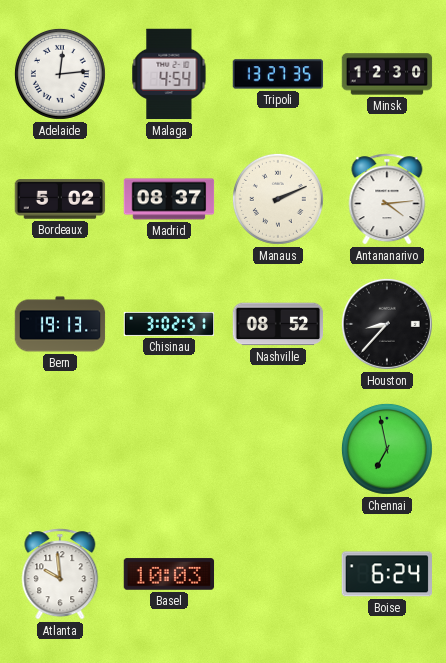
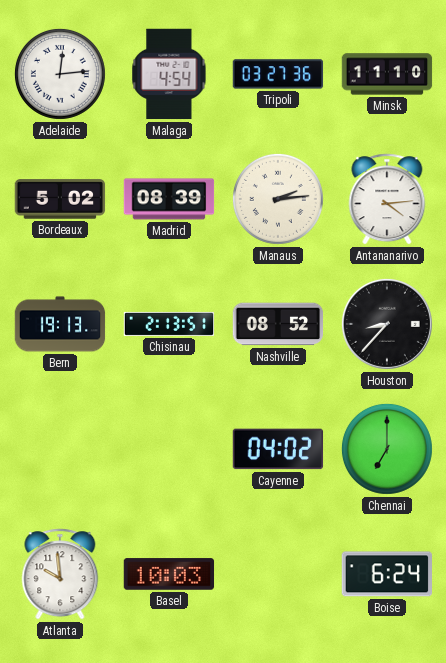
Tripoli: 13:27 -> 03:27 (278, 74)
Minsk: 12:30 -> 11:10 (387, 74)
Madrid: 08:37 -> 08:39 (169, 199)
Manaus: 2:11 -> 2:14 (278, 199)
Chisinau: 3:02 -> 2:13 (169, 324)
Cayenne: none -> 04:02 (278, 449)
Chennai: 6:58 -> 7:00 (387, 449)
